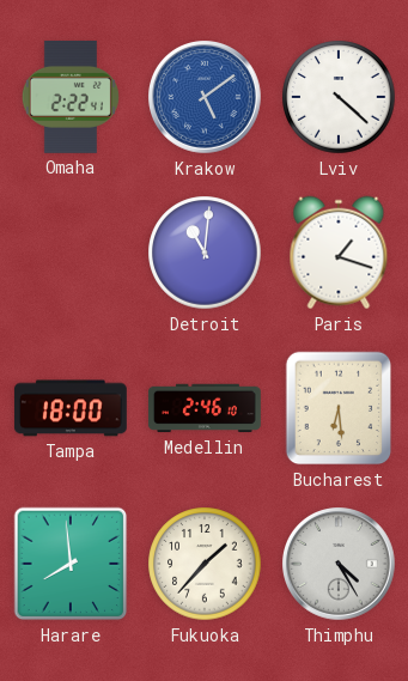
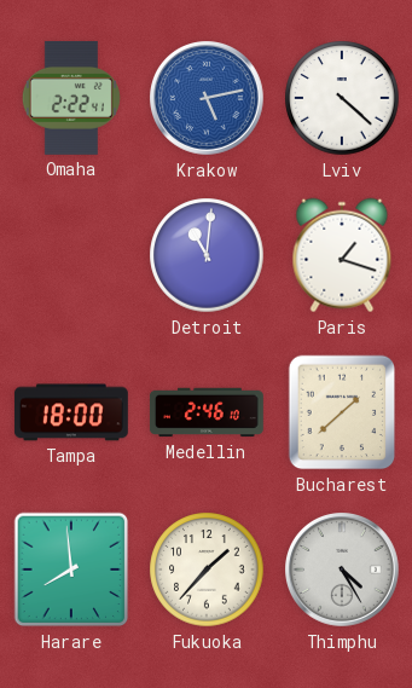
Krakow: 5:09 -> 5:13 (208, 99)
Bucharest: 6:29 -> 1:38 (342, 412)
